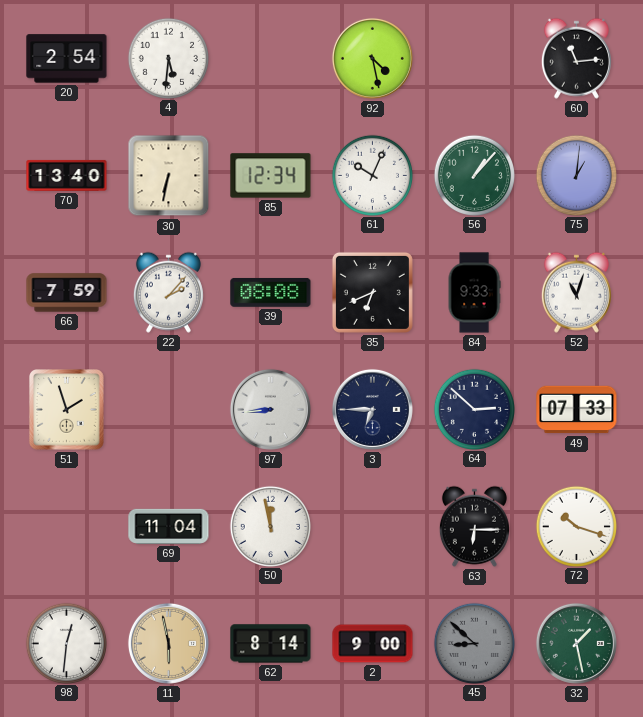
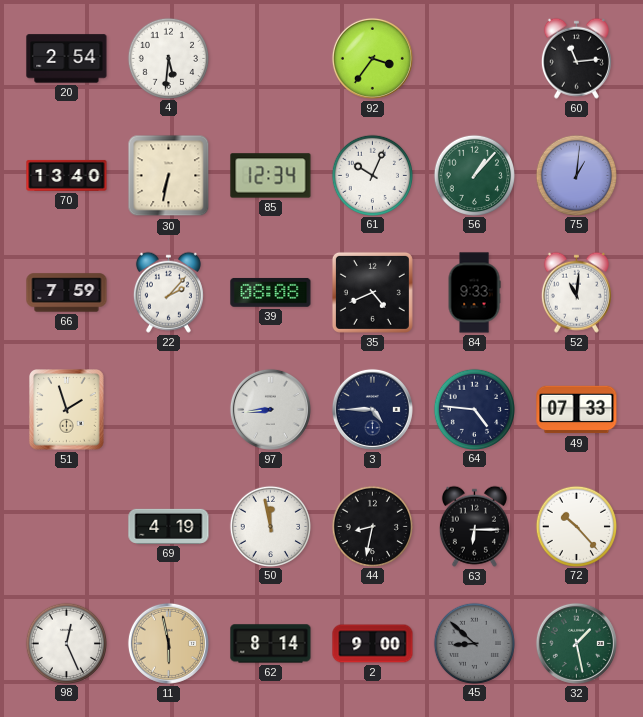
92: 4:28 -> 3:36 (372, 58)
35: 6:41 -> 4:41 (372, 292)
52: 11:03 -> 11:01 (576, 292)
3: 6:45 -> 4:45 (372, 409)
64: 2:52 -> 4:46 (474, 409)
69: 11:04 -> 4:19 (169, 526)
44: none -> 8:32 (372, 526)
72: 10:18 -> 10:23 (576, 526)
98: 12:31 -> 12:26 (66, 643)
